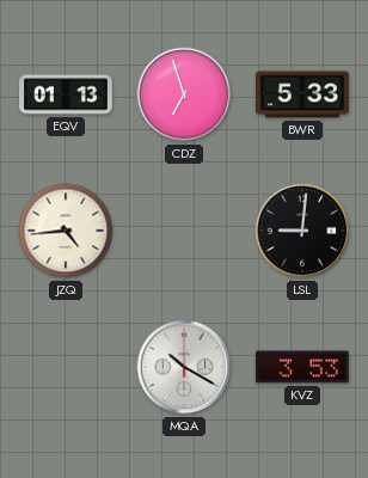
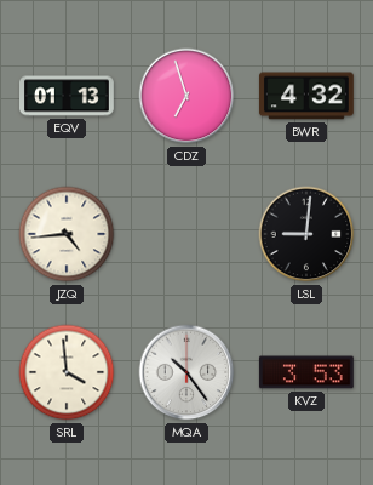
BWR: 5:33 -> 4:32 (308, 96)
SRL: none -> 3:59 (67, 372)
MQA: 10:20 -> 10:24 (187, 372)
